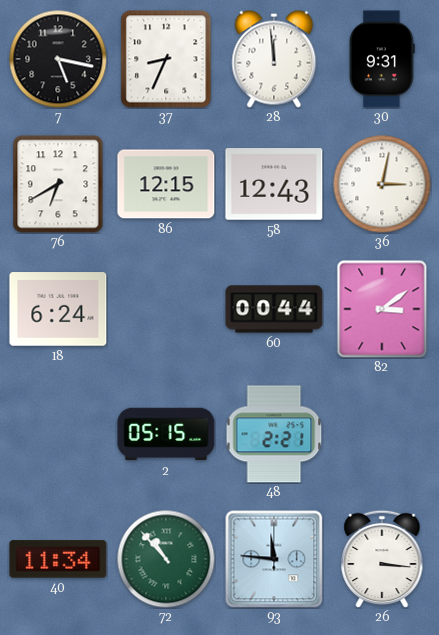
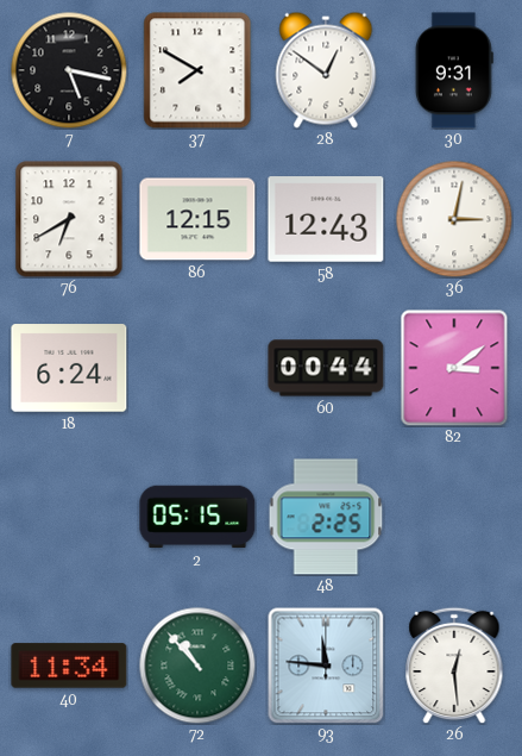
37: 8:34 -> 7:50 (197, 70)
28: 11:59 -> 12:51 (326, 70)
48: 2:21 -> 2:25 (326, 517)
26: 3:16 -> 12:29 (454, 666)
